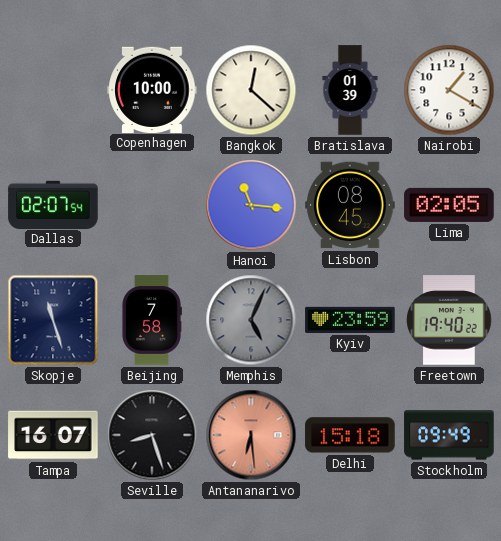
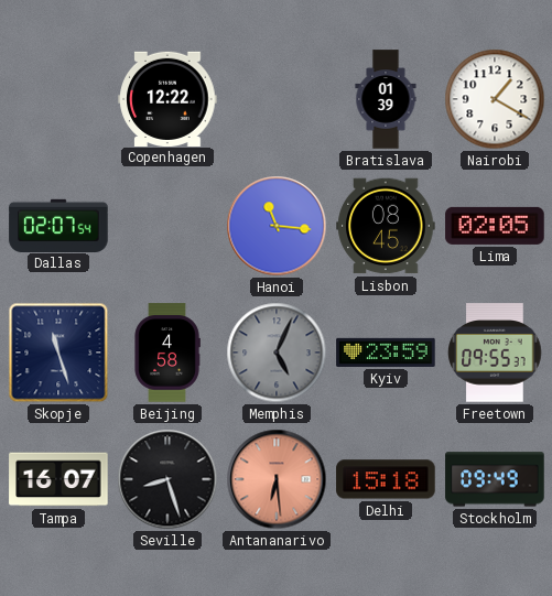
Copenhagen: 10:00 -> 12:22 (167, 98)
Bangkok: 12:22 -> none (251, 90)
Beijing: 7:58 -> 4:58 (167, 353)
Freetown: 19:40 -> 09:55 (495, 353)
